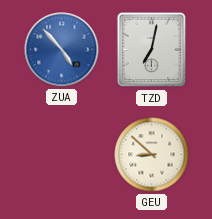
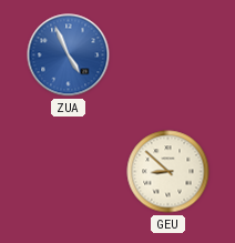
ZUA: 4:53 -> 4:56 (69, 55)
TZD: 7:02 -> none (152, 50)
